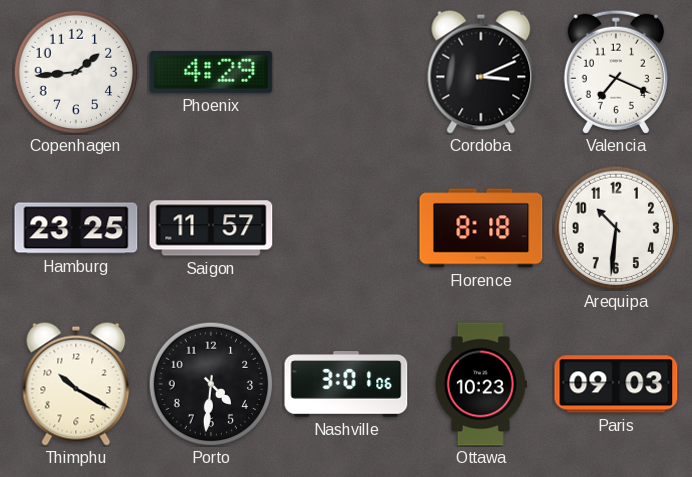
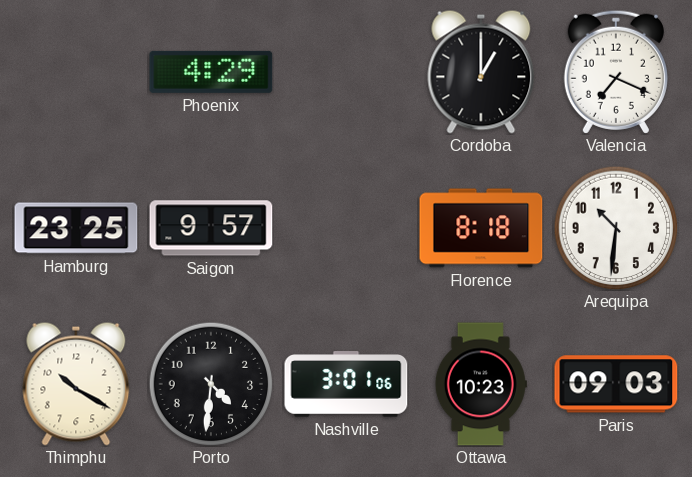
Copenhagen: 1:44 -> none (76, 72)
Cordoba: 3:11 -> 1:00 (481, 72)
Saigon: 11:57 -> 9:57 (211, 228)
